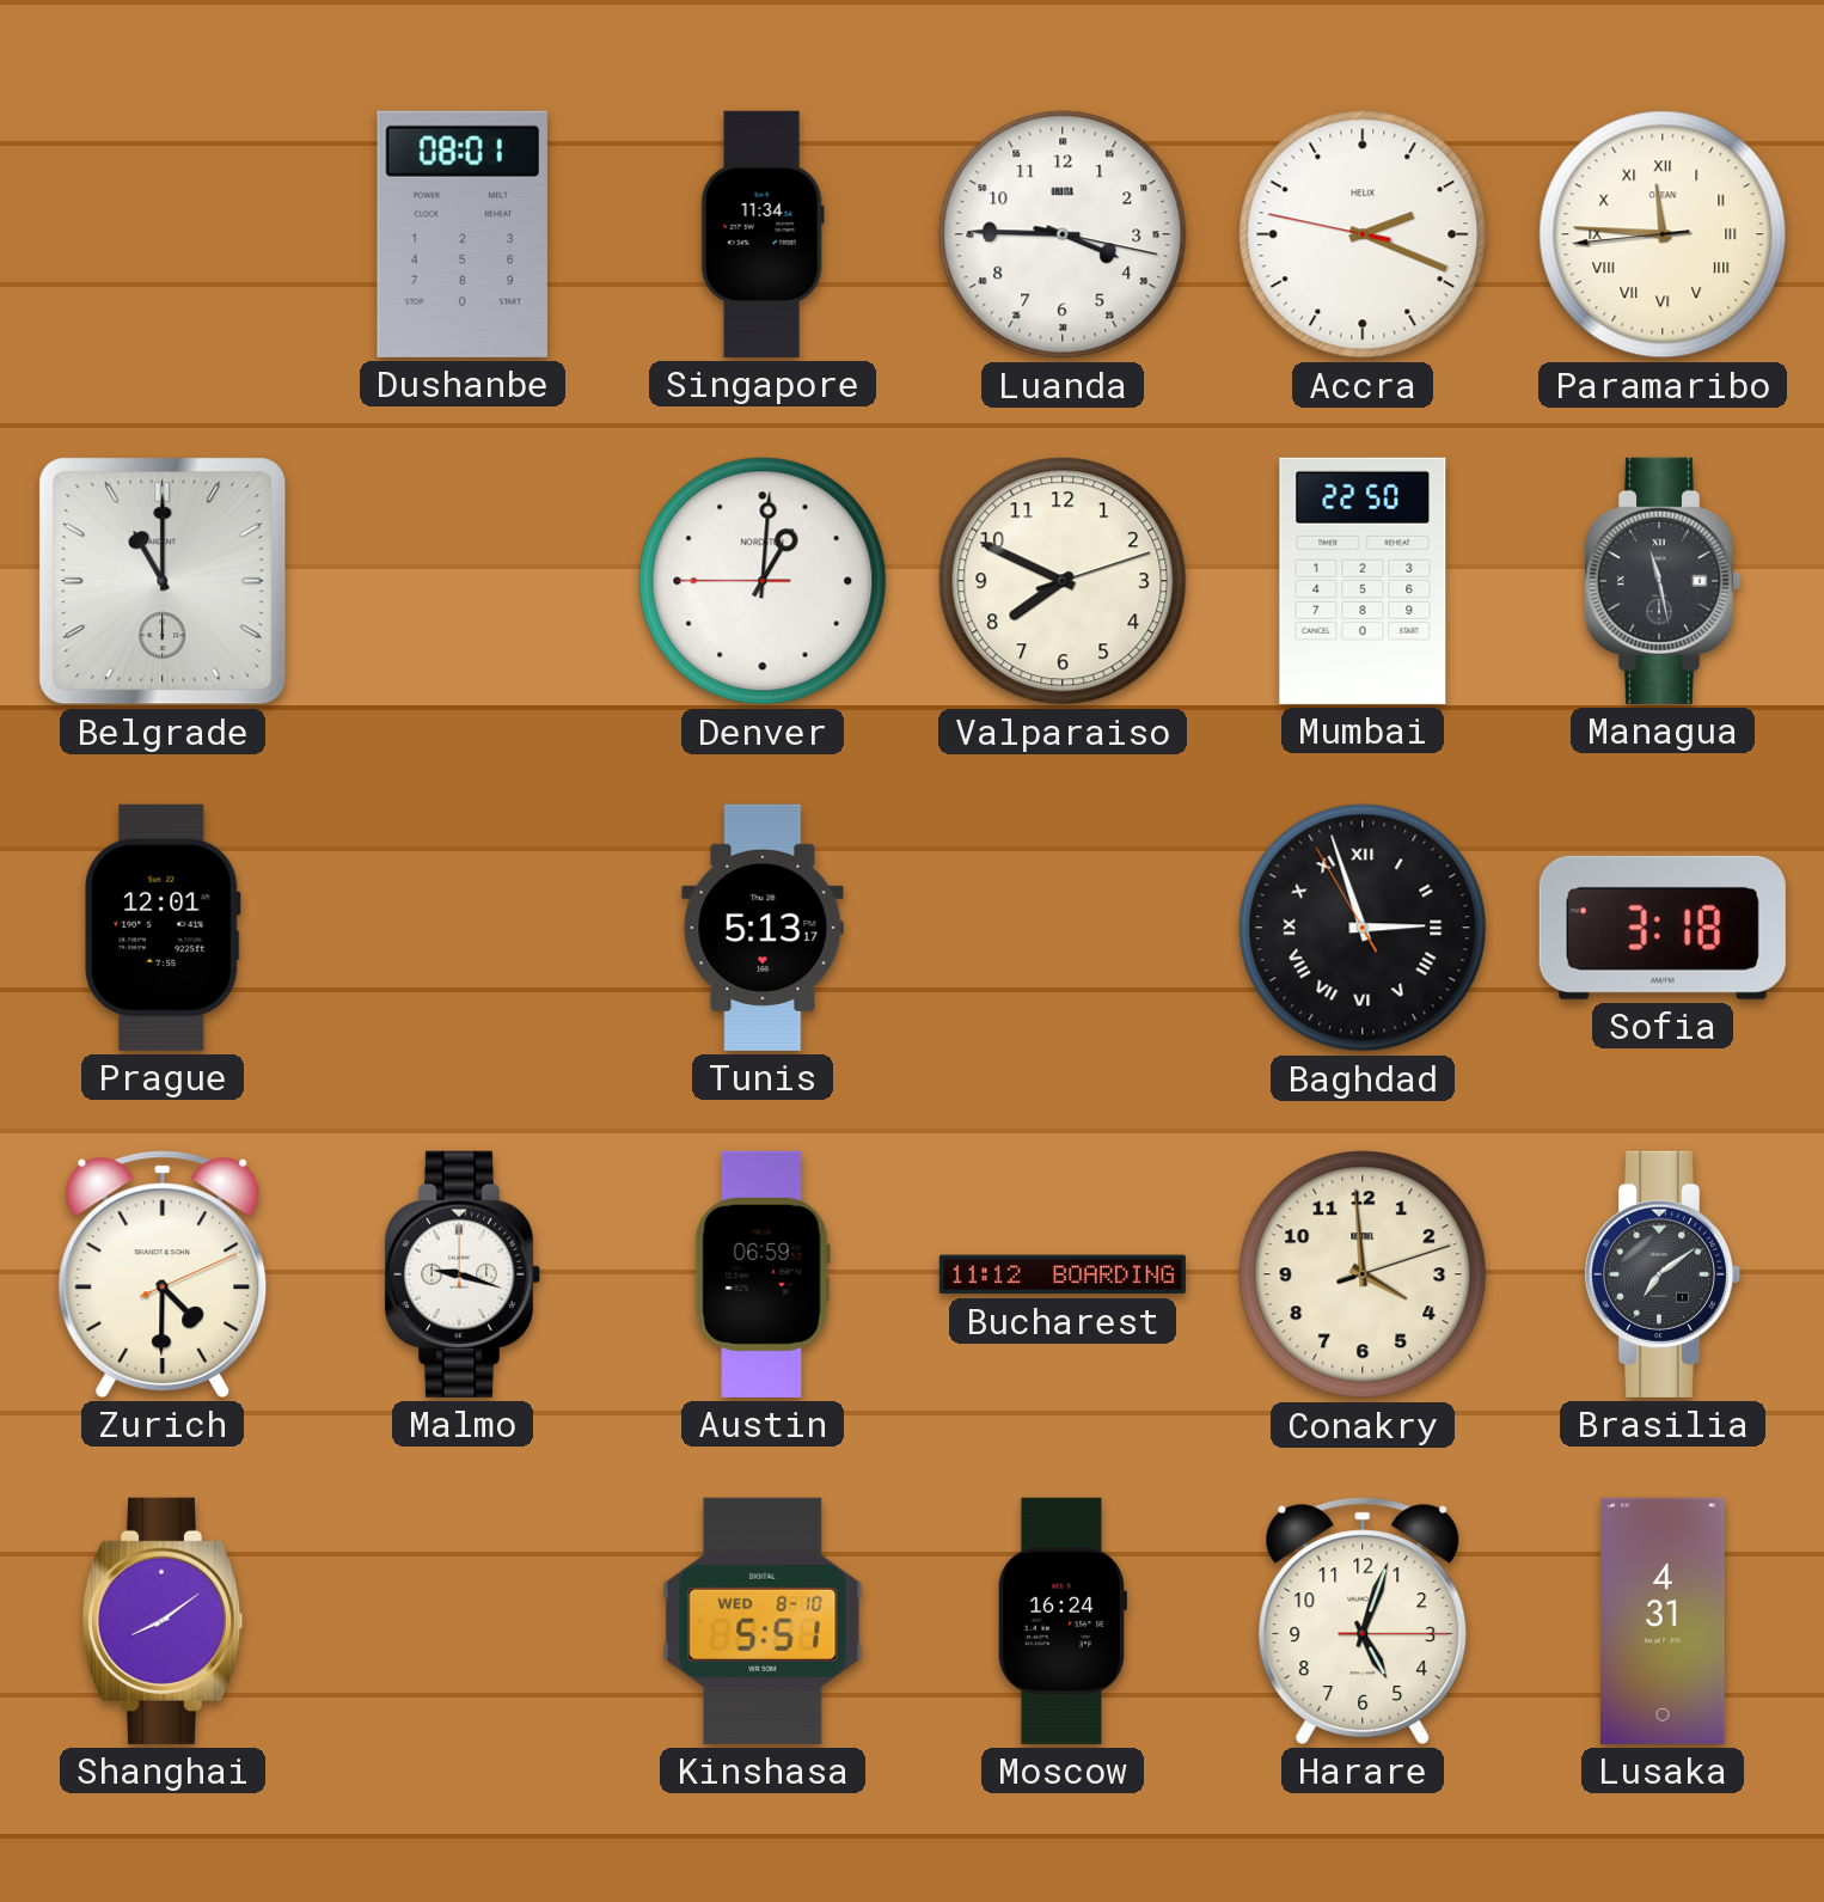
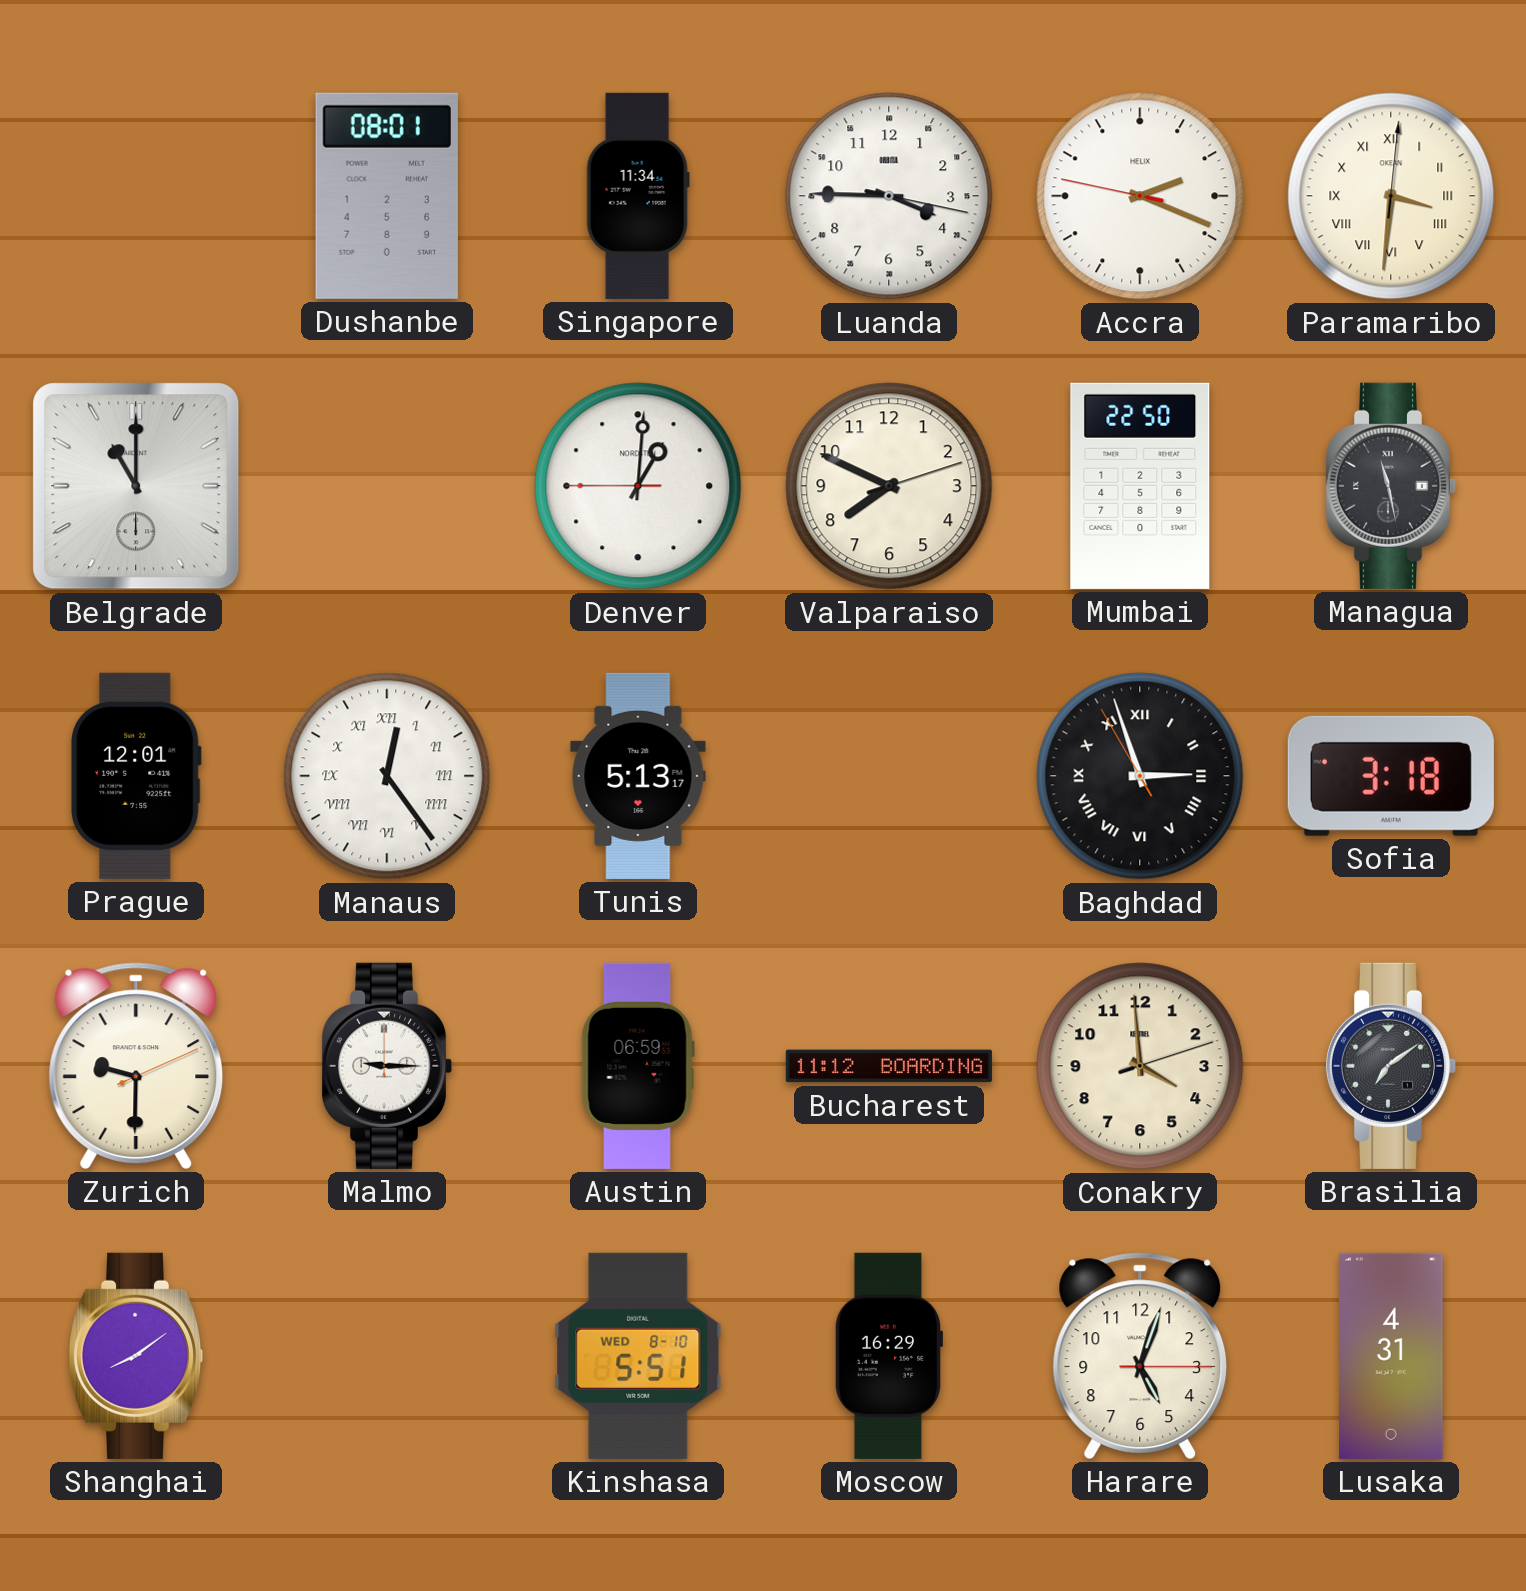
Paramaribo: 11:45 -> 3:31 (1391, 196)
Manaus: none -> 12:24 (387, 776)
Zurich: 4:30 -> 9:30 (136, 1066)
Malmo: 9:18 -> 9:15 (387, 1066)
Moscow: 16:24 -> 16:29 (888, 1356)
